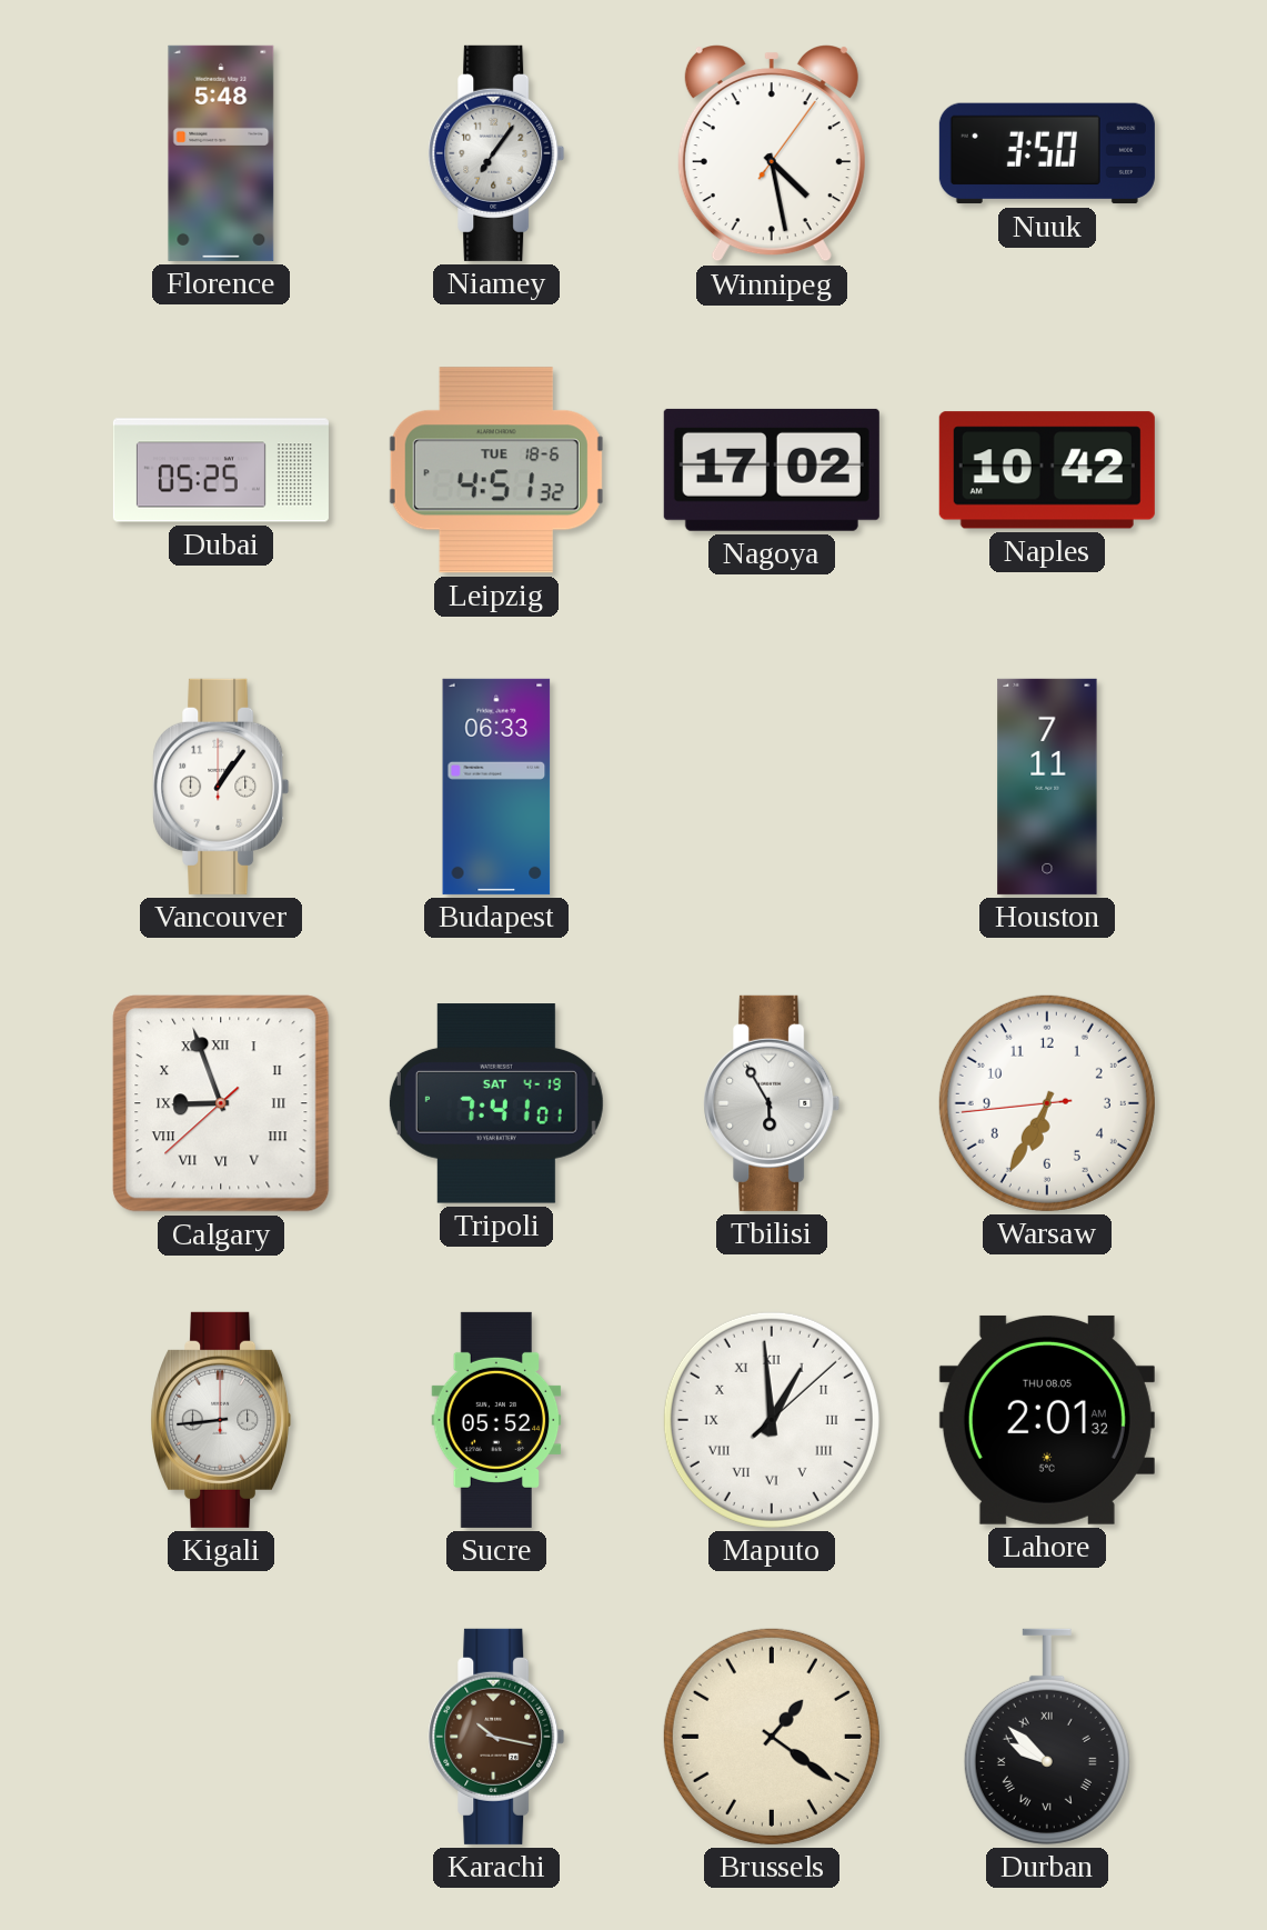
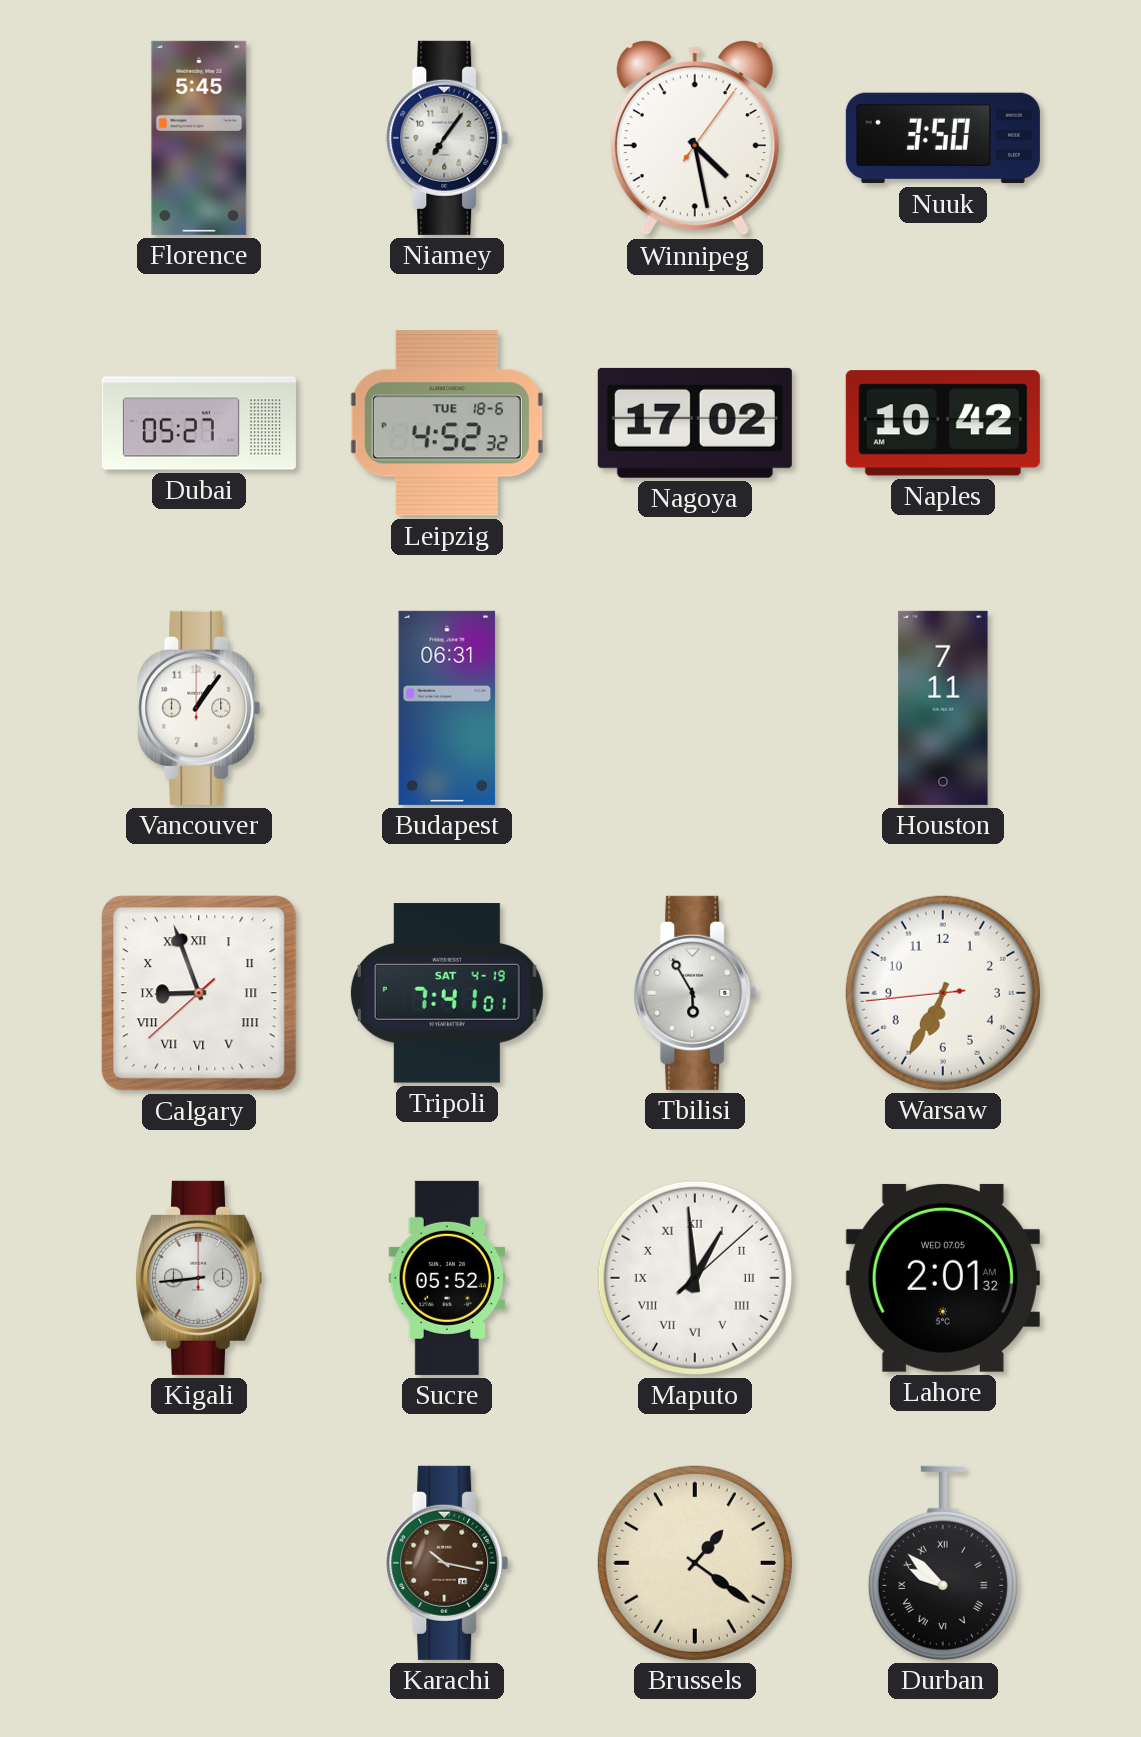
Florence: 5:48 -> 5:45 (199, 138)
Dubai: 05:25 -> 05:27 (199, 423)
Leipzig: 4:51 -> 4:52 (447, 423)
Budapest: 06:33 -> 06:31 (447, 708)
Lahore date: THU 08.05 -> WED 07.05 (943, 1278)
